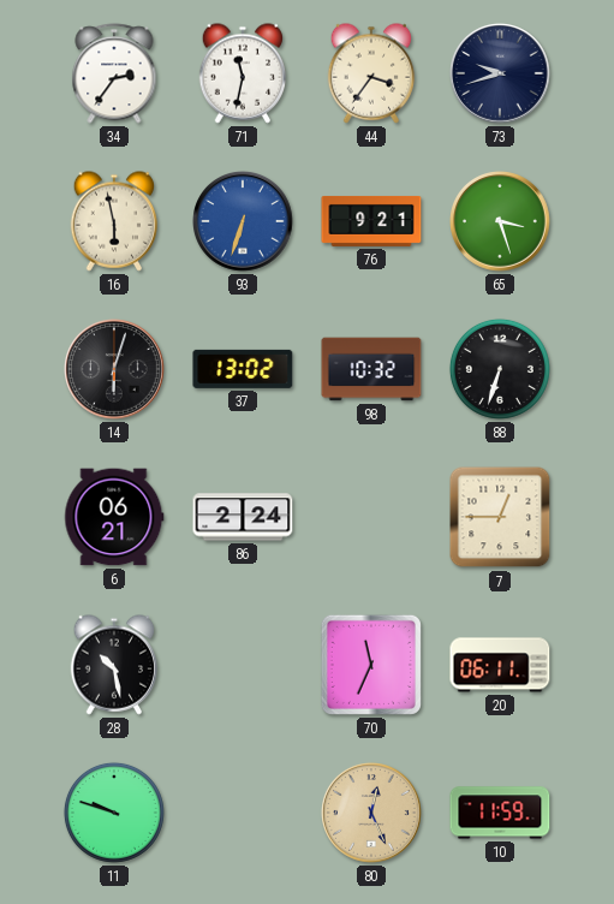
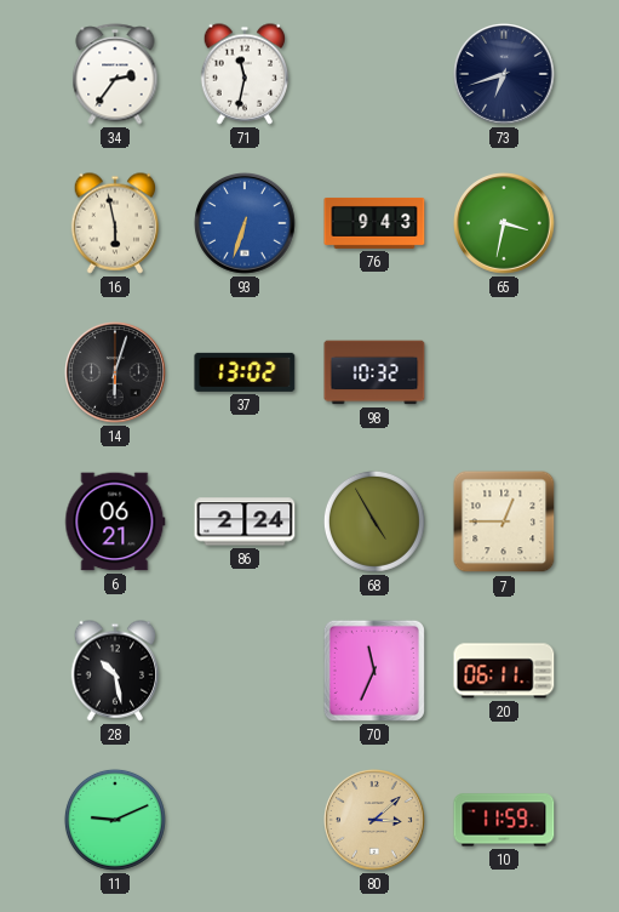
44: 3:36 -> none (371, 73)
73: 9:42 -> 6:42 (505, 75)
76: 9:21 -> 9:43 (374, 223)
65: 3:27 -> 3:32 (505, 224)
88: 6:33 -> none (500, 369)
68: none -> 4:55 (374, 521)
11: 9:48 -> 9:11 (115, 820)
80: 12:26 -> 3:08 (376, 821)
